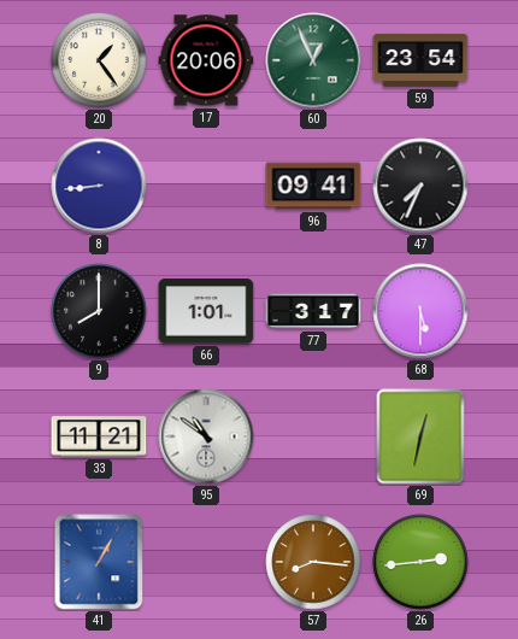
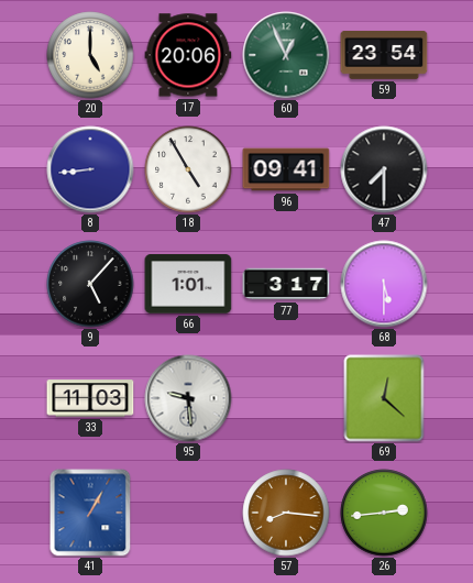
20: 1:24 -> 5:00 (90, 55)
18: none -> 4:55 (188, 169)
47: 7:34 -> 7:30 (384, 169)
9: 8:00 -> 5:07 (90, 284)
33: 11:21 -> 11:03 (90, 398)
95: 10:51 -> 9:29 (188, 398)
69: 12:32 -> 12:22 (384, 398)
